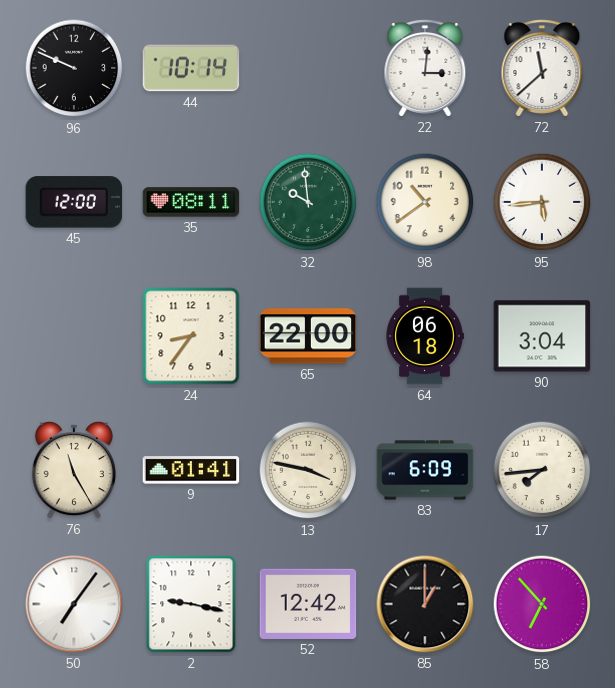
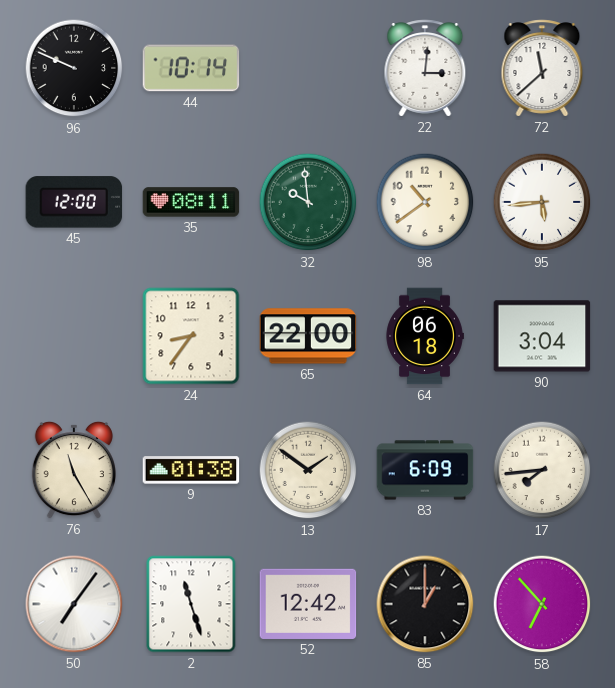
9: 01:41 -> 01:38 (191, 470)
13: 3:47 -> 1:51 (308, 470)
2: 9:17 -> 11:27 (191, 604)
